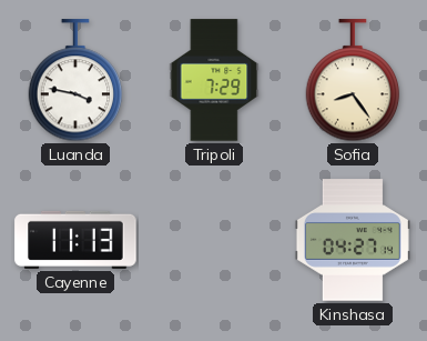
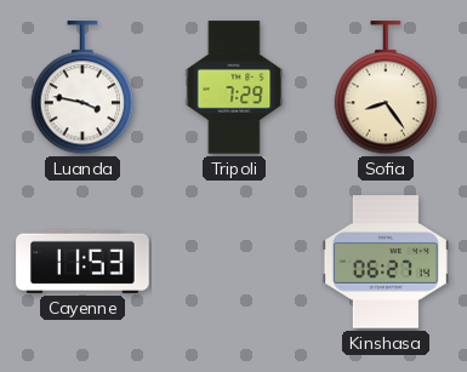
Cayenne: 11:13 -> 11:53 (82, 262)
Kinshasa: 04:27 -> 06:27 (386, 262)
